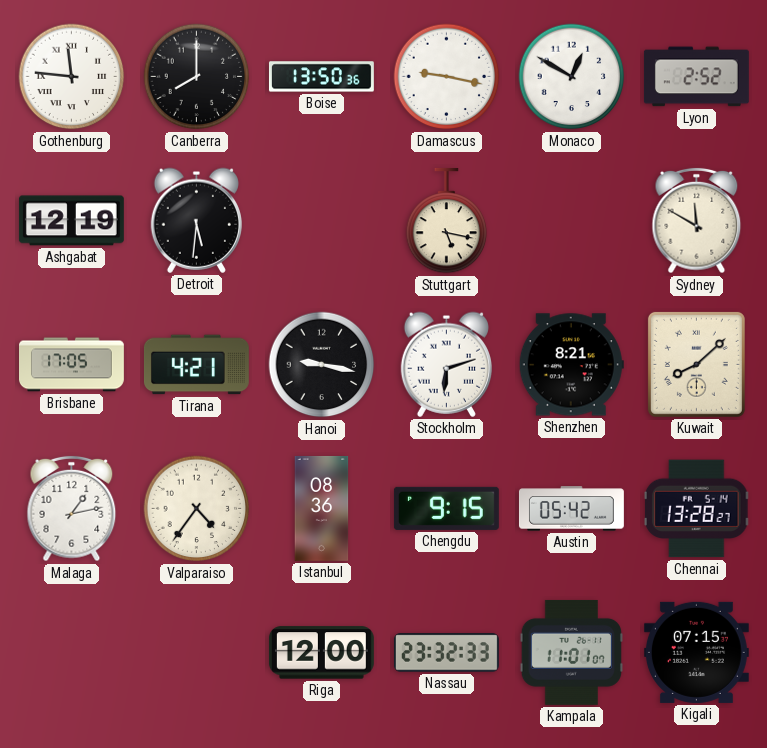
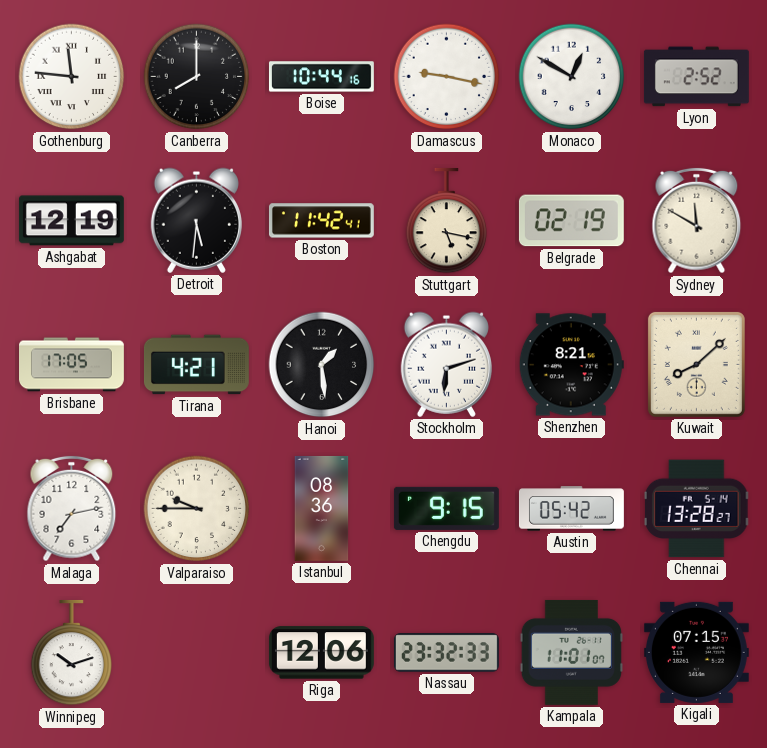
Boise: 13:50 -> 10:44 (321, 77)
Boston: none -> 11:42 (321, 221)
Belgrade: none -> 02:19 (571, 221)
Hanoi: 9:17 -> 1:29 (322, 365)
Malaga: 1:13 -> 7:13 (72, 509)
Valparaiso: 4:36 -> 9:45 (197, 509)
Winnipeg: none -> 10:12 (72, 653)
Riga: 12:00 -> 12:06 (321, 653)
